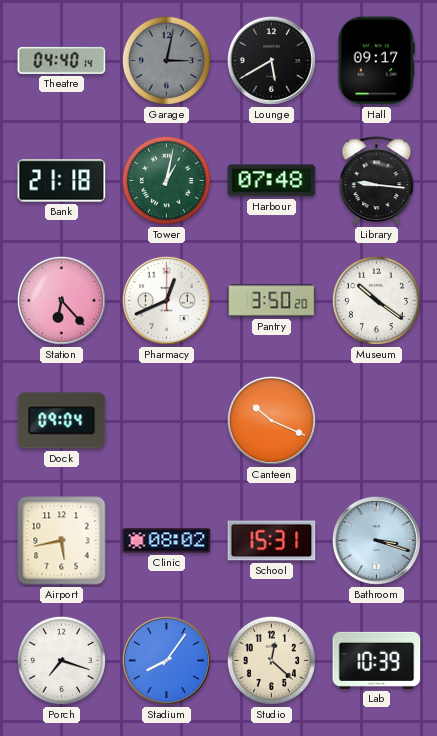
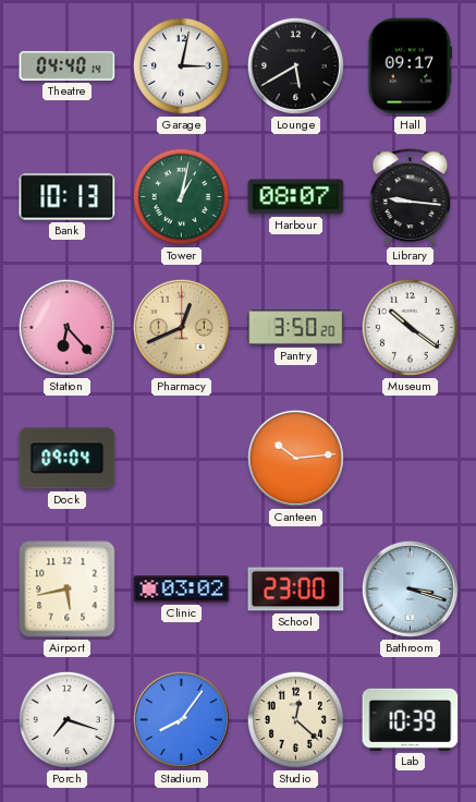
Garage dial: grey -> white (181, 65)
Bank: 21:18 -> 10:13 (68, 197)
Harbour: 07:48 -> 08:07 (296, 197)
Pharmacy dial: white -> champagne (181, 327)
Canteen: 10:19 -> 10:14 (295, 458)
Clinic: 08:02 -> 03:02 (182, 590)
School: 15:31 -> 23:00 (296, 590)
